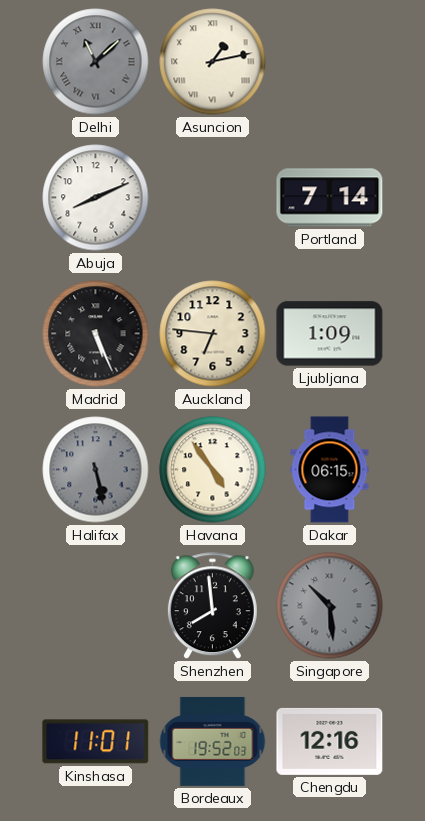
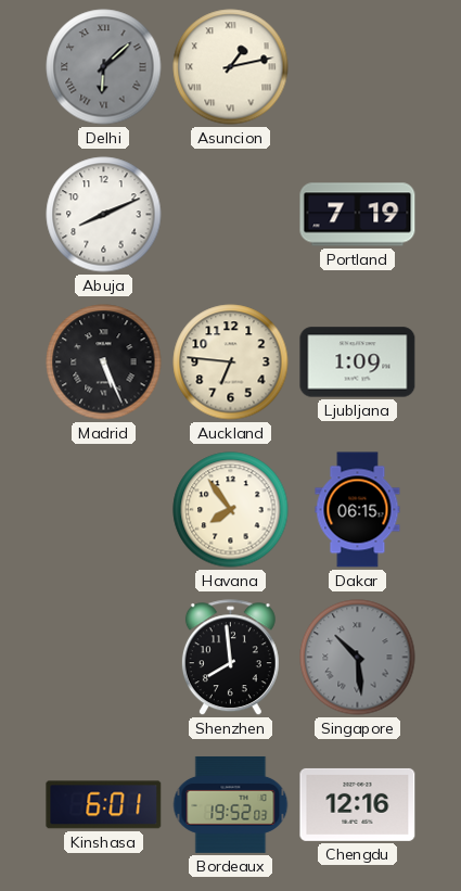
Delhi: 11:08 -> 6:08 (104, 67)
Portland: 7:14 -> 7:19 (358, 215)
Halifax: 5:28 -> none (96, 470)
Havana: 4:54 -> 7:54 (231, 510)
Kinshasa: 11:01 -> 6:01 (104, 805)
